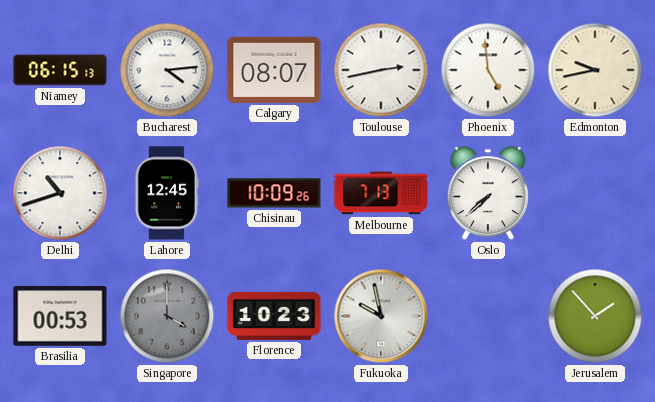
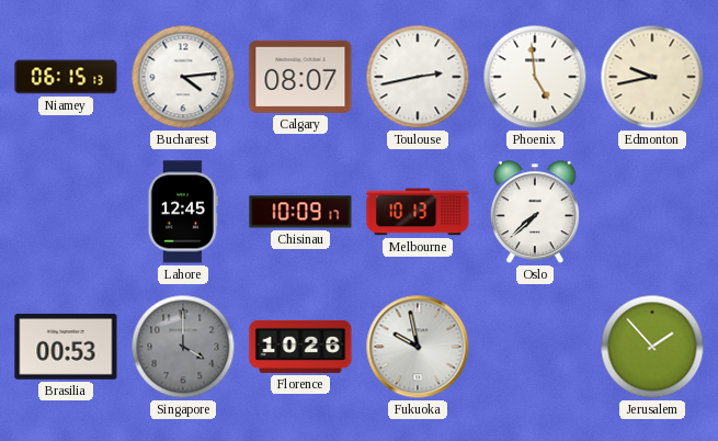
Delhi: 10:42 -> none (60, 193)
Chisinau: 10:09:26 -> 10:09:17 (300, 212)
Melbourne: 7:13 -> 10:13 (418, 212)
Florence: 10:23 -> 10:26 (300, 347)
